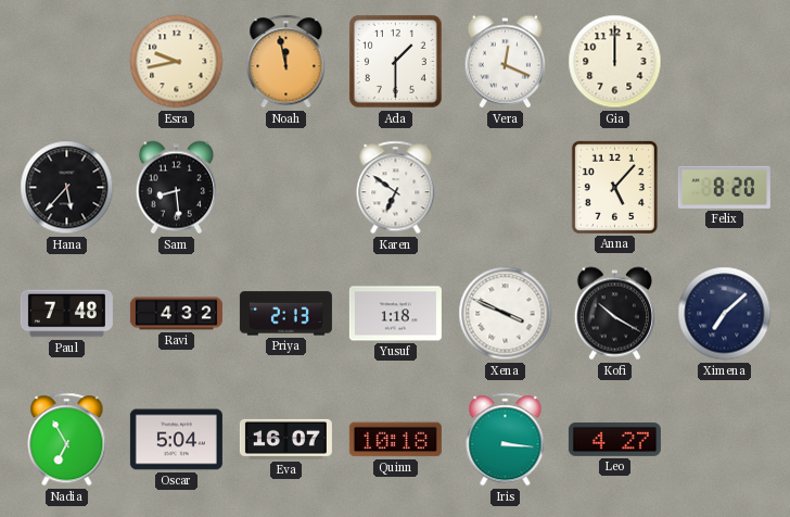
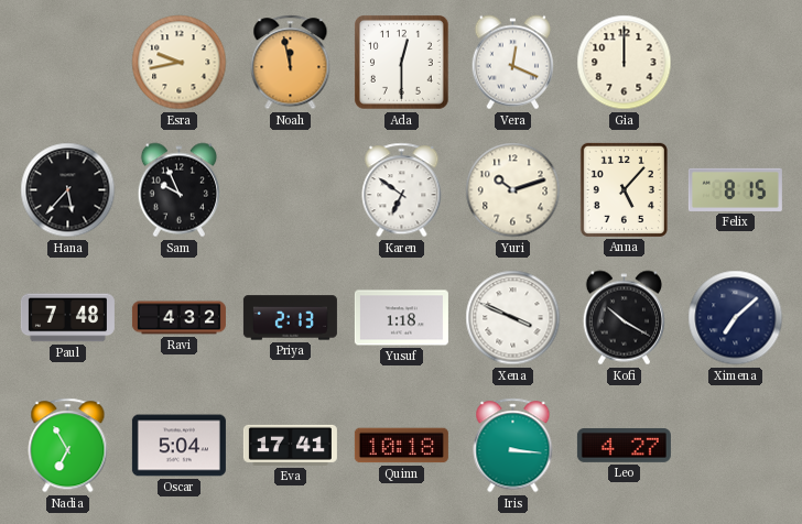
Ada: 1:30 -> 12:30 (402, 63)
Sam: 8:29 -> 9:56 (178, 190)
Yuri: none -> 10:12 (513, 190)
Felix: 8:20 -> 8:15 (735, 189)
Eva: 16:07 -> 17:41 (290, 445)
